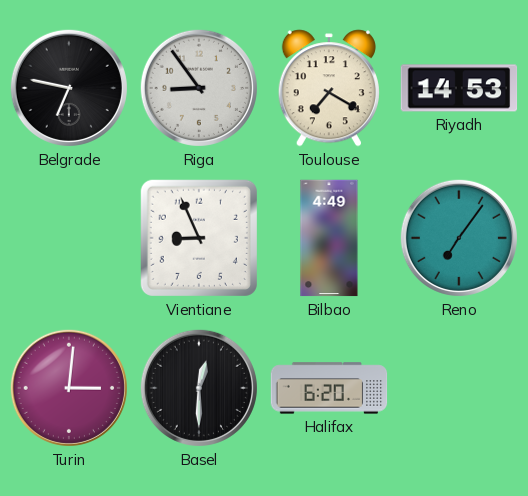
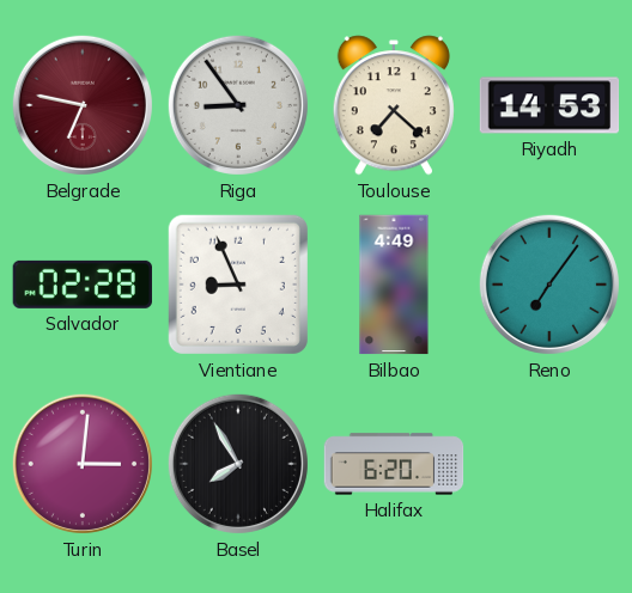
Belgrade dial: black -> burgundy (83, 105)
Toulouse: 7:20 -> 7:22 (394, 105)
Salvador: none -> 02:28 (81, 285)
Basel: 12:30 -> 7:55 (238, 464)
